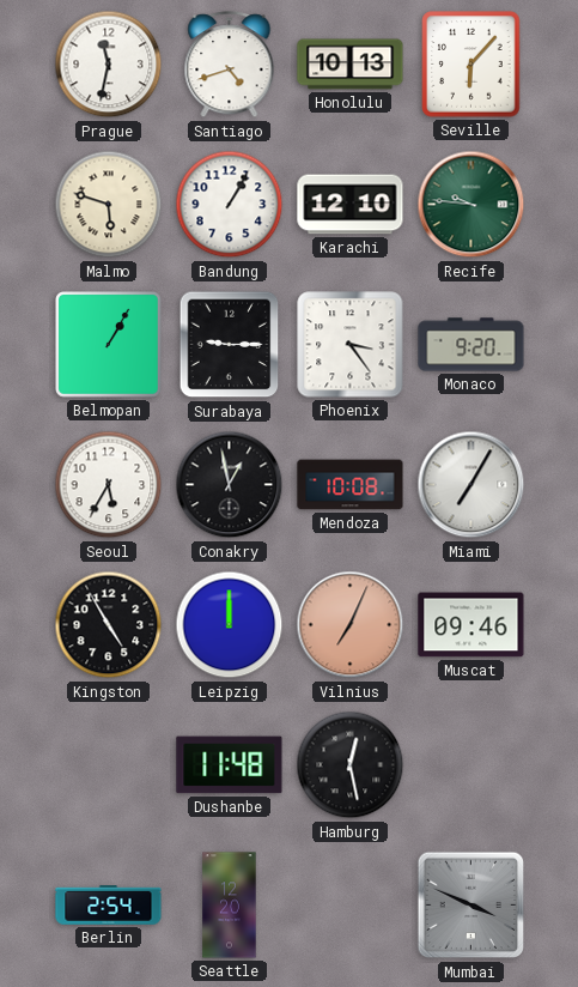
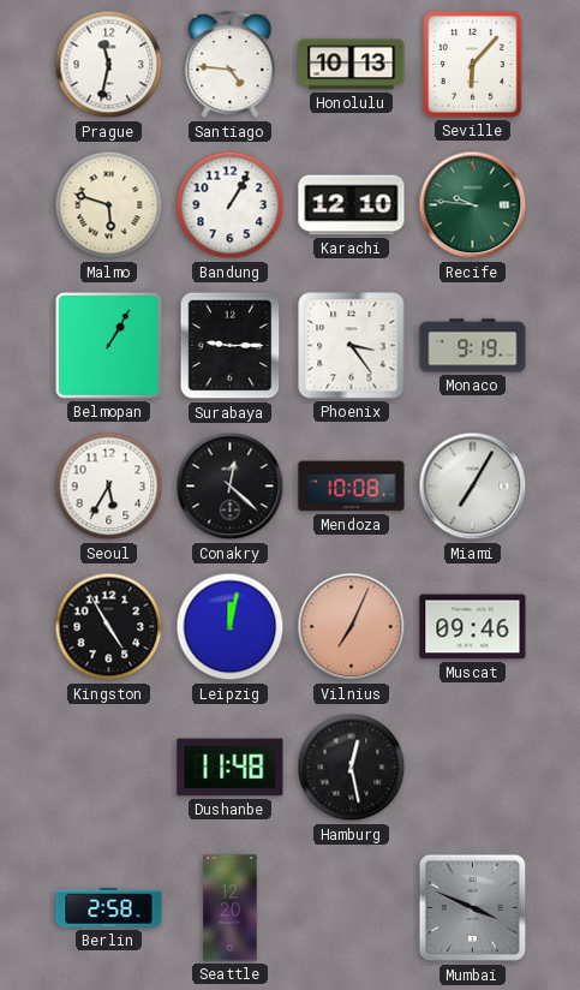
Santiago: 4:42 -> 4:46 (231, 65)
Monaco: 9:20 -> 9:19 (473, 346)
Conakry: 12:58 -> 12:22 (231, 487)
Leipzig: 12:00 -> 12:02 (231, 627)
Berlin: 2:54 -> 2:58 (109, 908)
